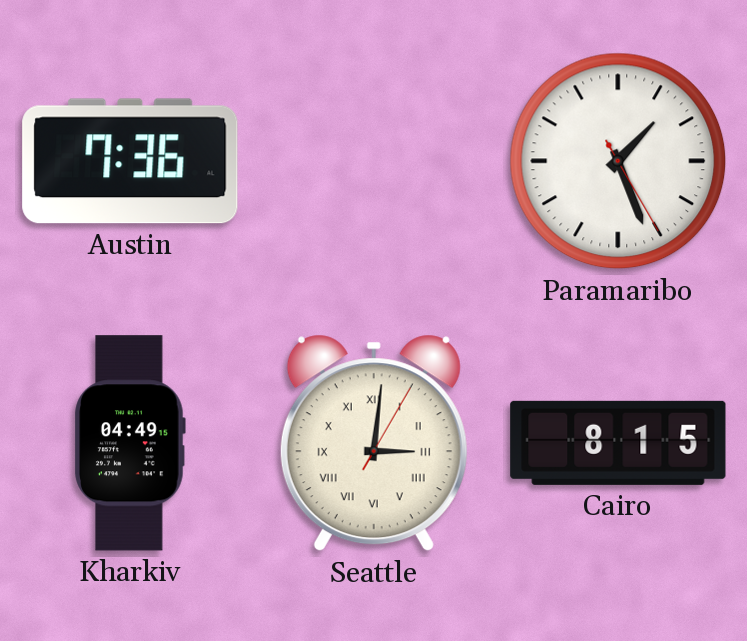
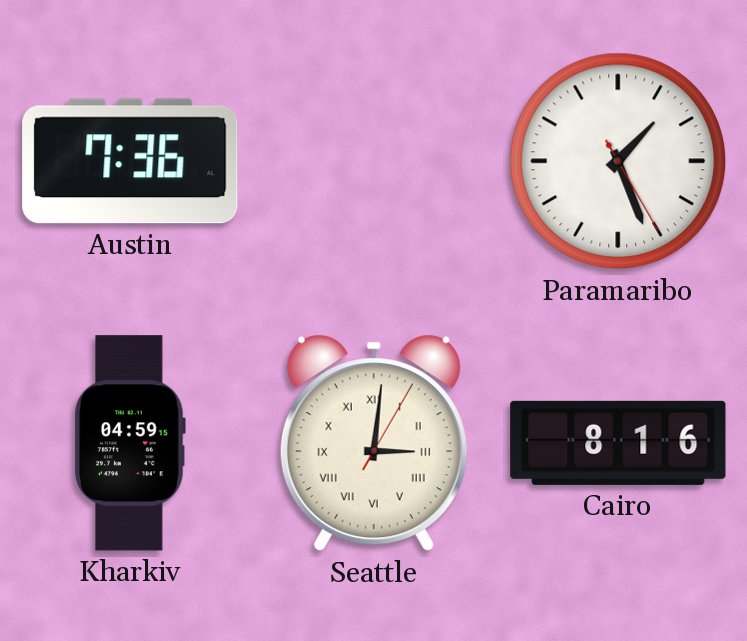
Kharkiv: 04:49 -> 04:59 (130, 443)
Cairo: 8:15 -> 8:16 (618, 443)
